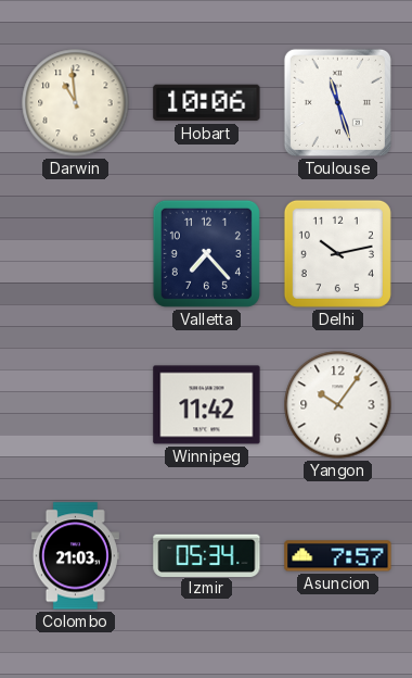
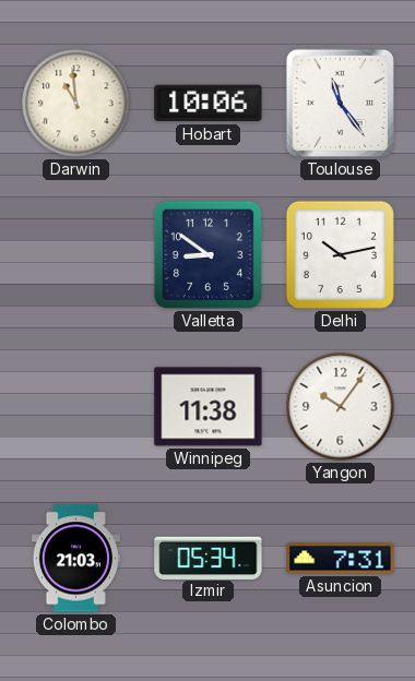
Toulouse: 11:27 -> 11:24 (340, 103)
Valletta: 7:23 -> 8:51 (207, 254)
Winnipeg: 11:42 -> 11:38 (209, 407)
Asuncion: 7:57 -> 7:31 (341, 559)
